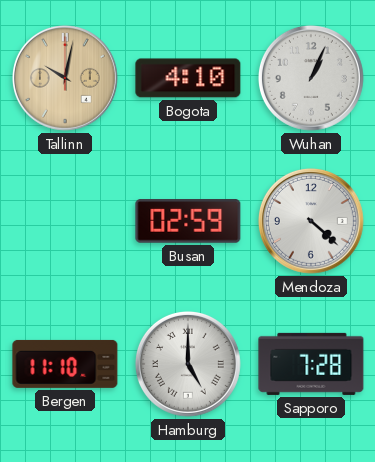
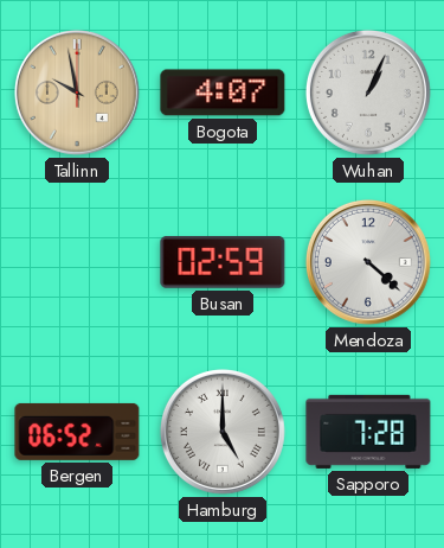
Tallinn: 10:02 -> 9:58 (77, 93)
Bogota: 4:10 -> 4:07 (223, 93)
Bergen: 11:10 -> 06:52 (77, 432)
